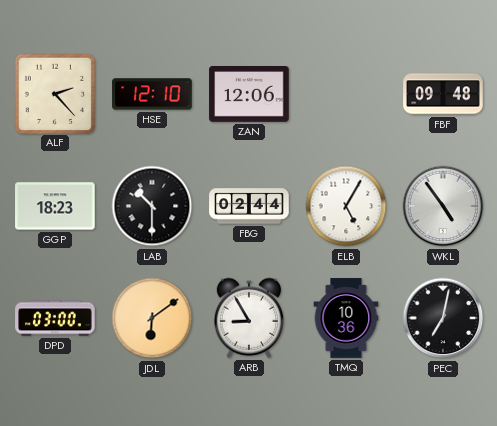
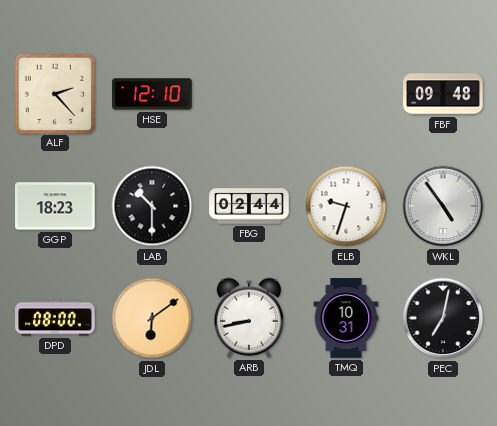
ZAN: 12:06 -> none (249, 95)
ELB: 5:05 -> 9:33 (346, 206)
DPD: 03:00 -> 08:00 (55, 318)
ARB: 8:55 -> 8:43 (249, 318)
TMQ: 10:36 -> 10:31 (346, 318)
